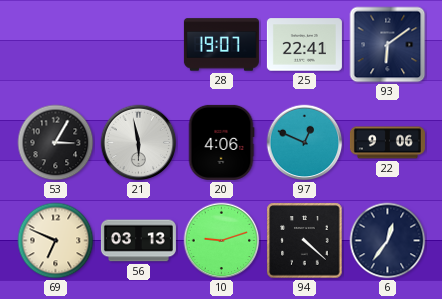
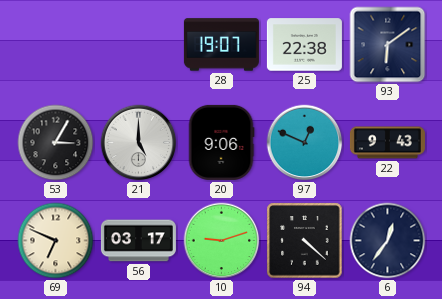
25: 22:41 -> 22:38 (304, 45)
21: 5:58 -> 5:00 (139, 143)
20: 4:06 -> 9:06 (221, 142)
22: 9:06 -> 9:43 (387, 143)
56: 03:13 -> 03:17 (138, 241)
